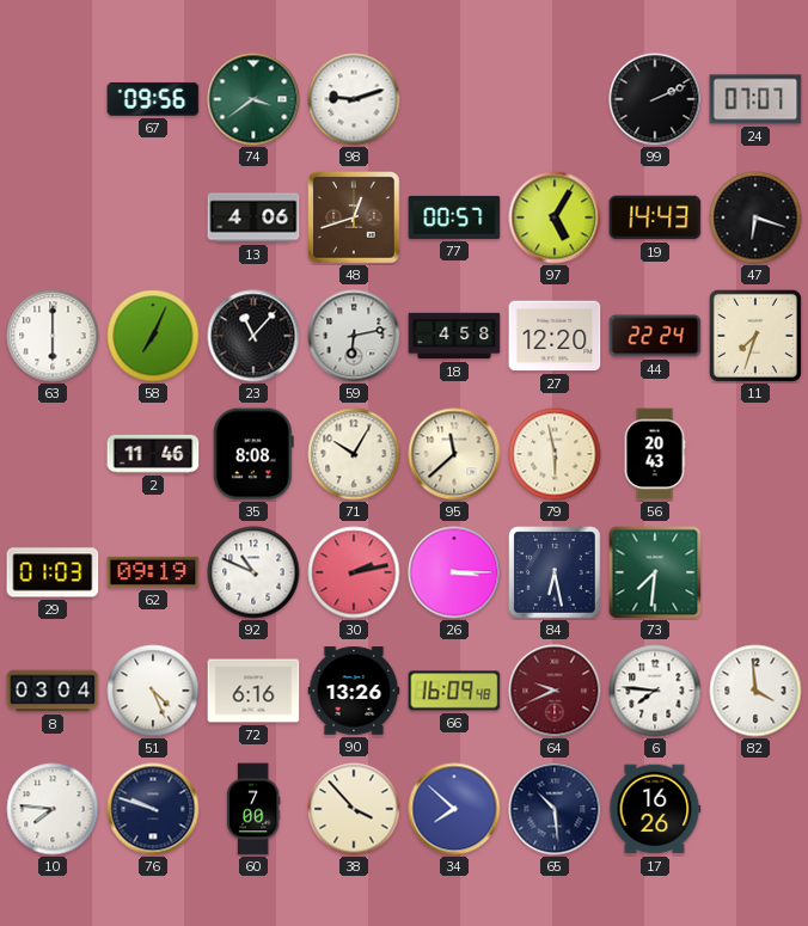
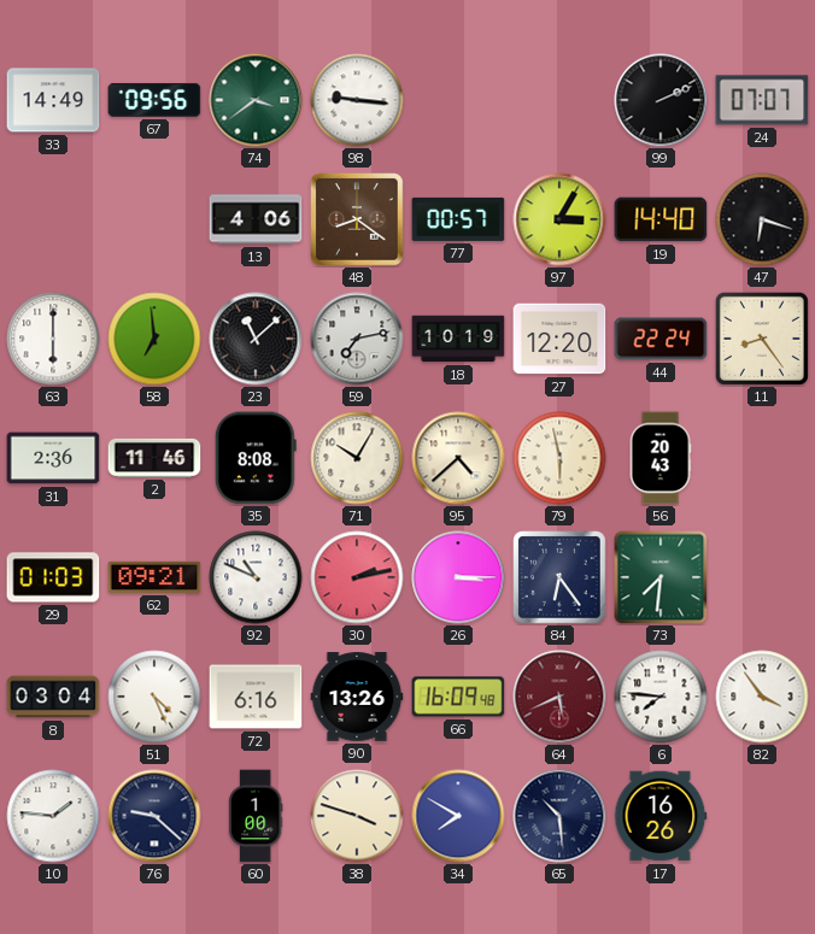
33: none -> 14:49 (53, 100)
98: 9:12 -> 9:16 (357, 100)
48: 12:42 -> 8:21 (357, 219)
97: 5:05 -> 3:05 (559, 219)
19: 14:43 -> 14:40 (661, 219)
58: 7:04 -> 6:59 (154, 339)
23: 11:07 -> 11:08 (256, 339)
59: 6:13 -> 7:13 (357, 339)
18: 4:58 -> 10:19 (458, 339)
11: 7:33 -> 8:24 (762, 339)
31: none -> 2:36 (53, 458)
95: 11:38 -> 4:38 (458, 458)
62: 09:19 -> 09:21 (154, 577)
84: 6:28 -> 6:24 (559, 577)
64: 9:41 -> 5:41 (559, 697)
82: 3:59 -> 3:54 (762, 697)
10: 7:46 -> 1:46 (53, 816)
76: 9:48 -> 9:22 (154, 816)
60: 7:00 -> 1:00 (256, 816)
38: 3:53 -> 3:48 (357, 816)
34: 7:52 -> 7:50 (458, 816)
